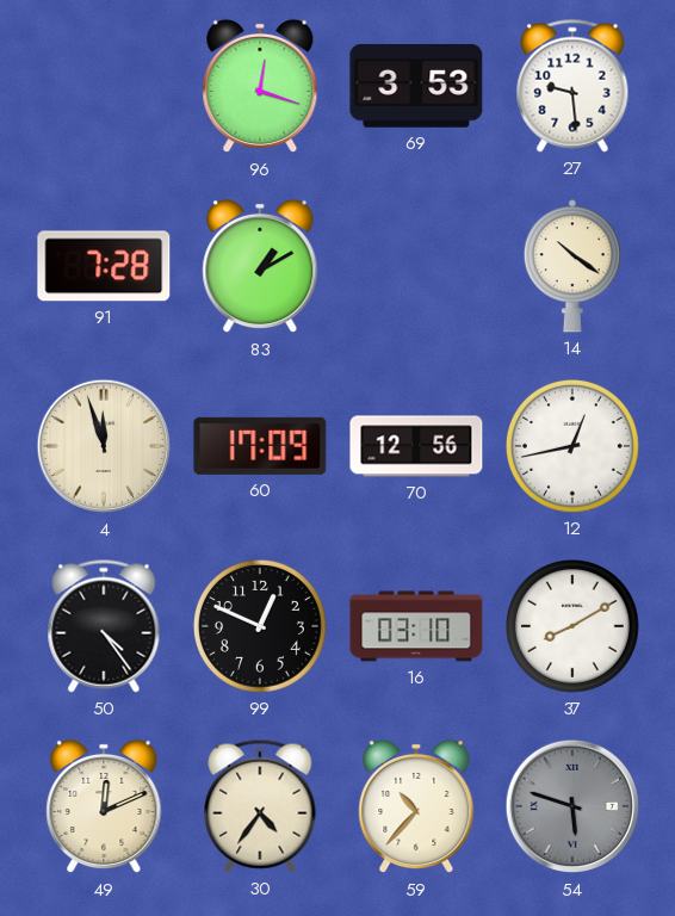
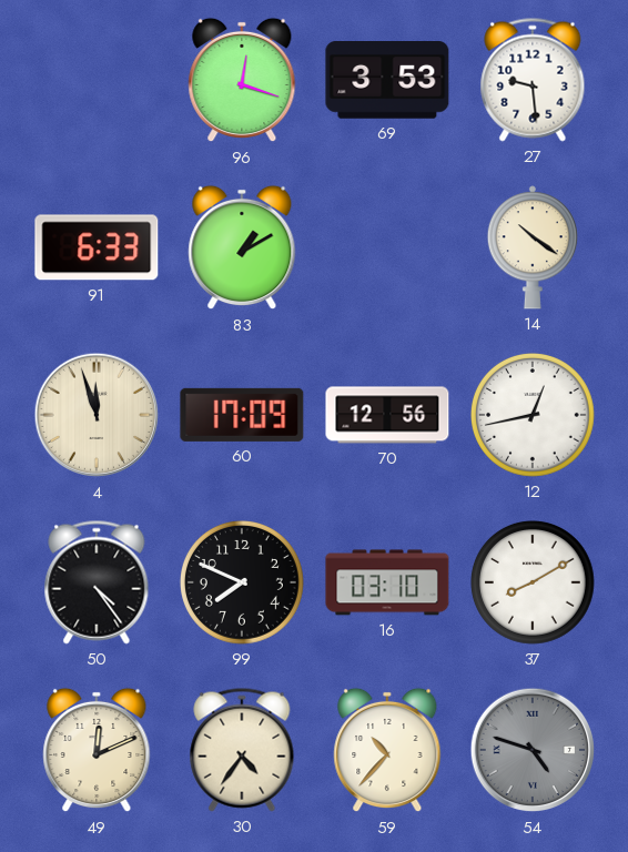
91: 7:28 -> 6:33 (97, 247)
99: 12:49 -> 7:49 (242, 582)
54: 5:48 -> 4:48 (533, 750)
